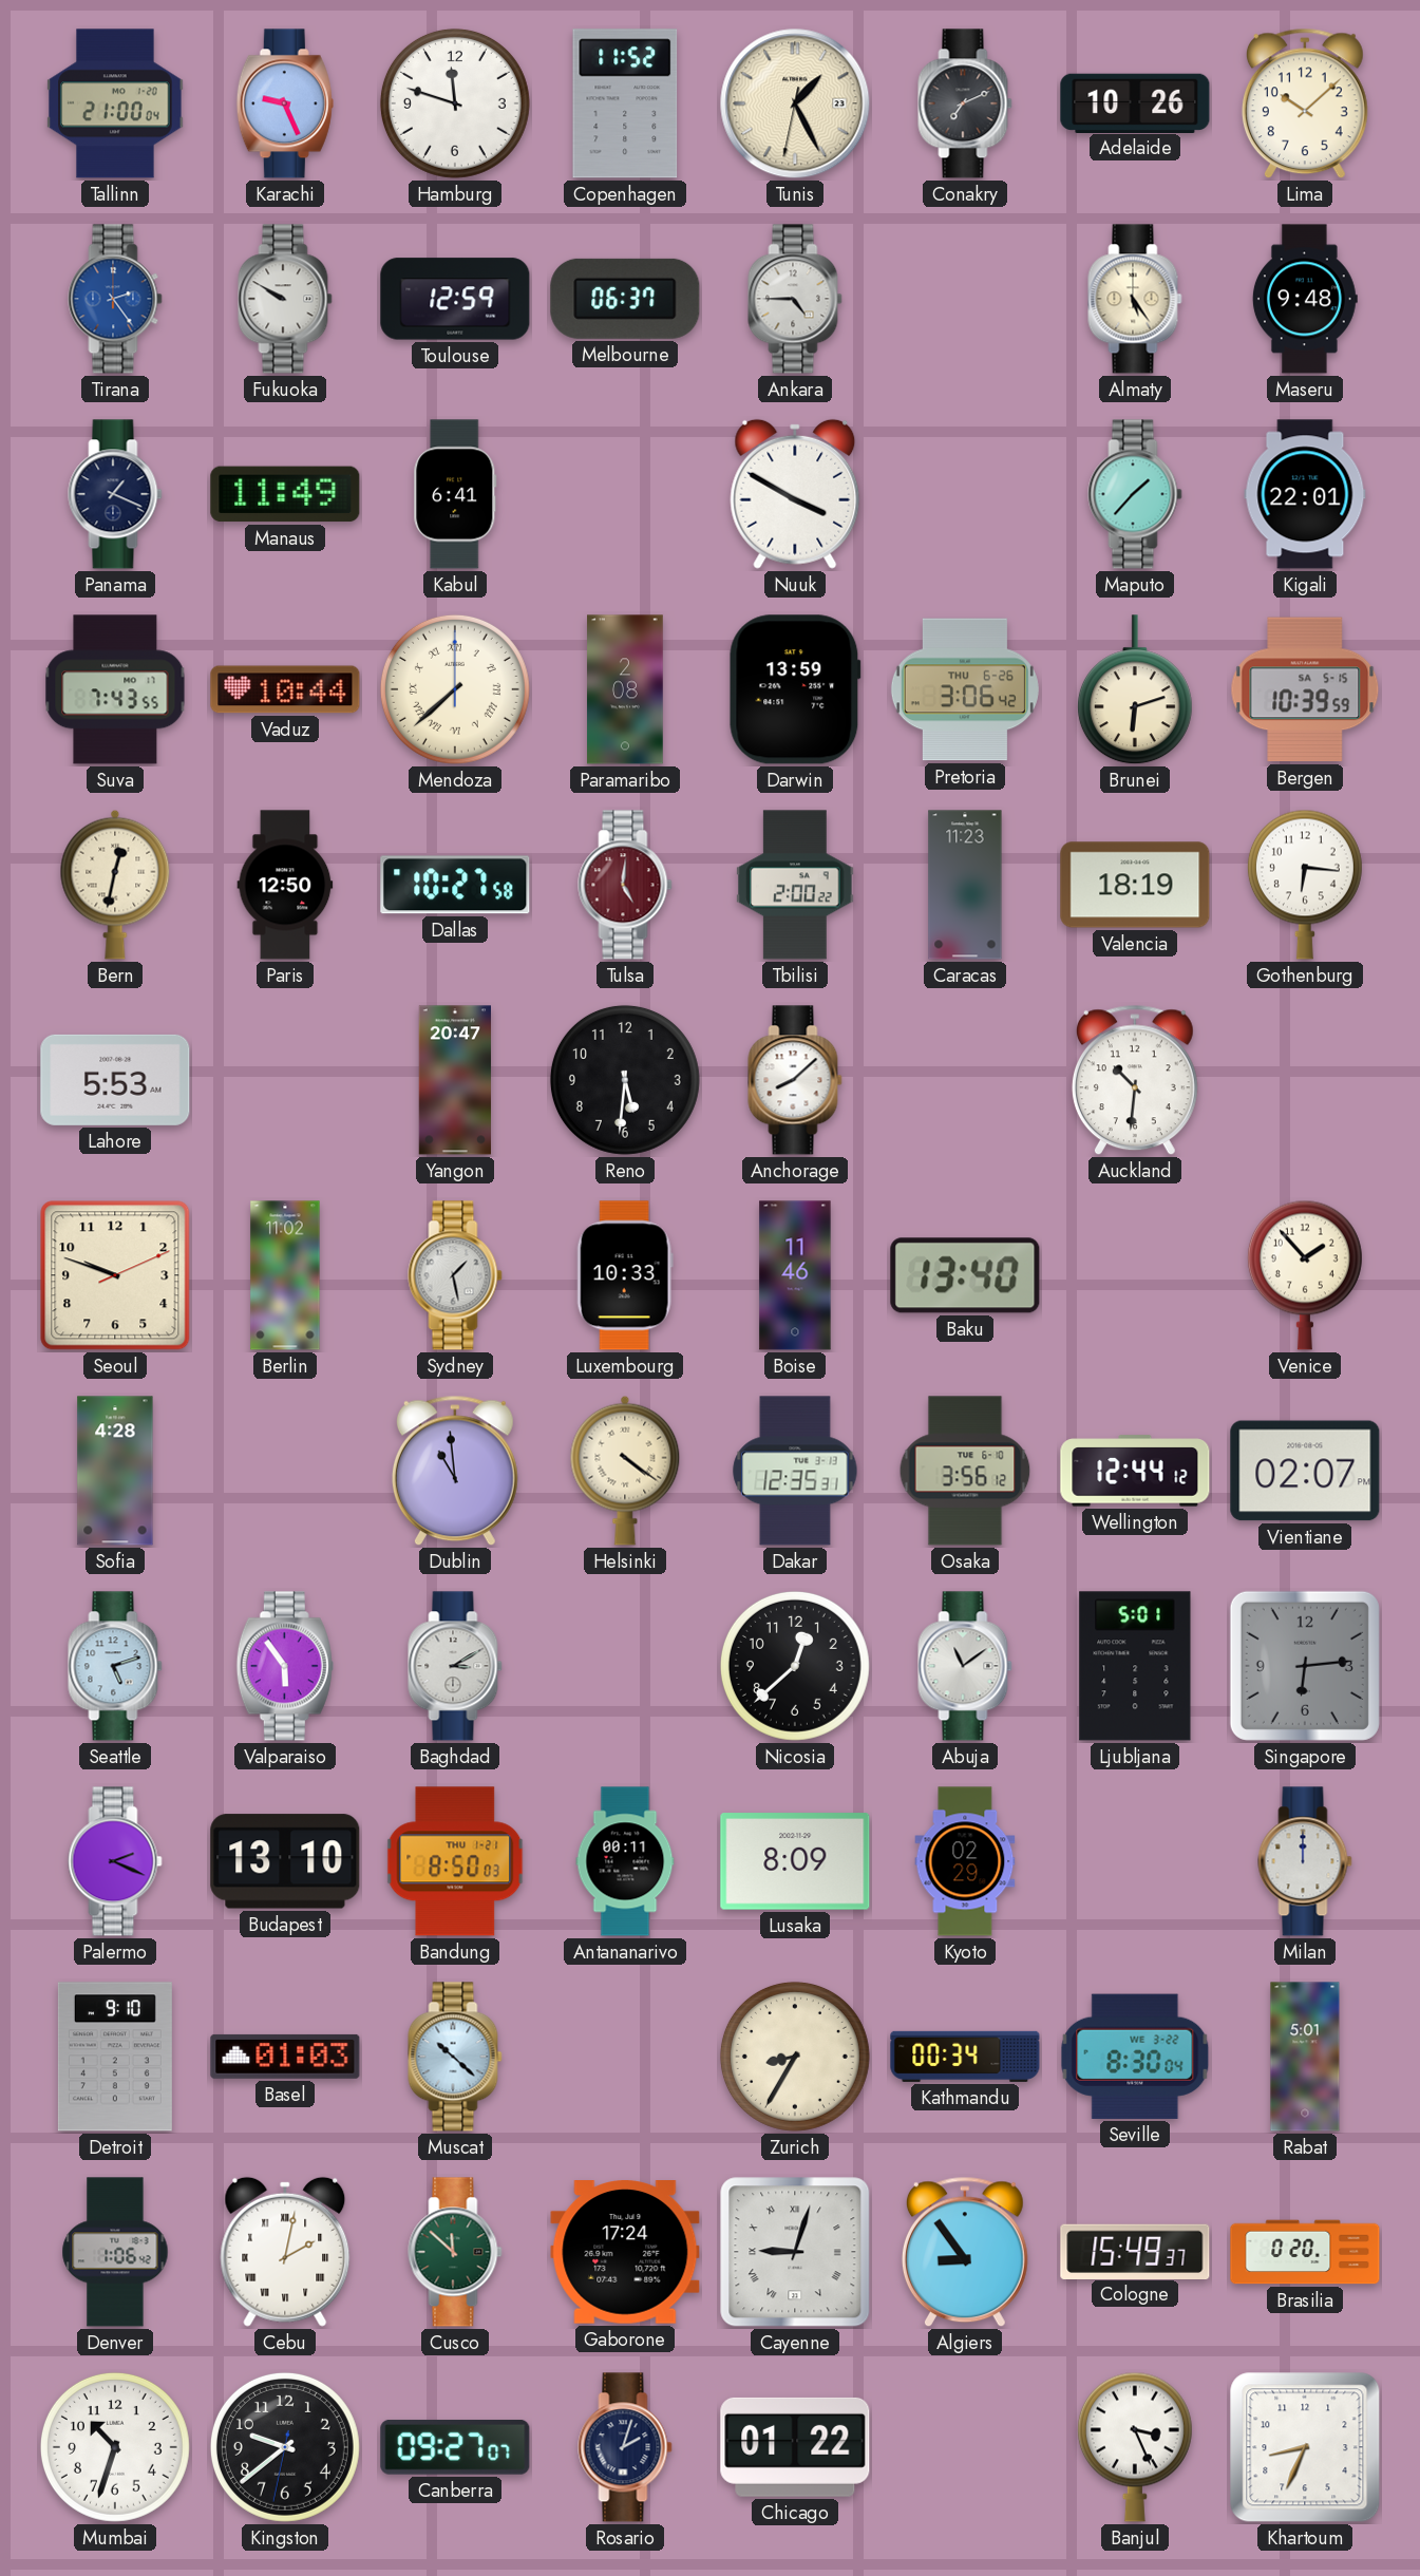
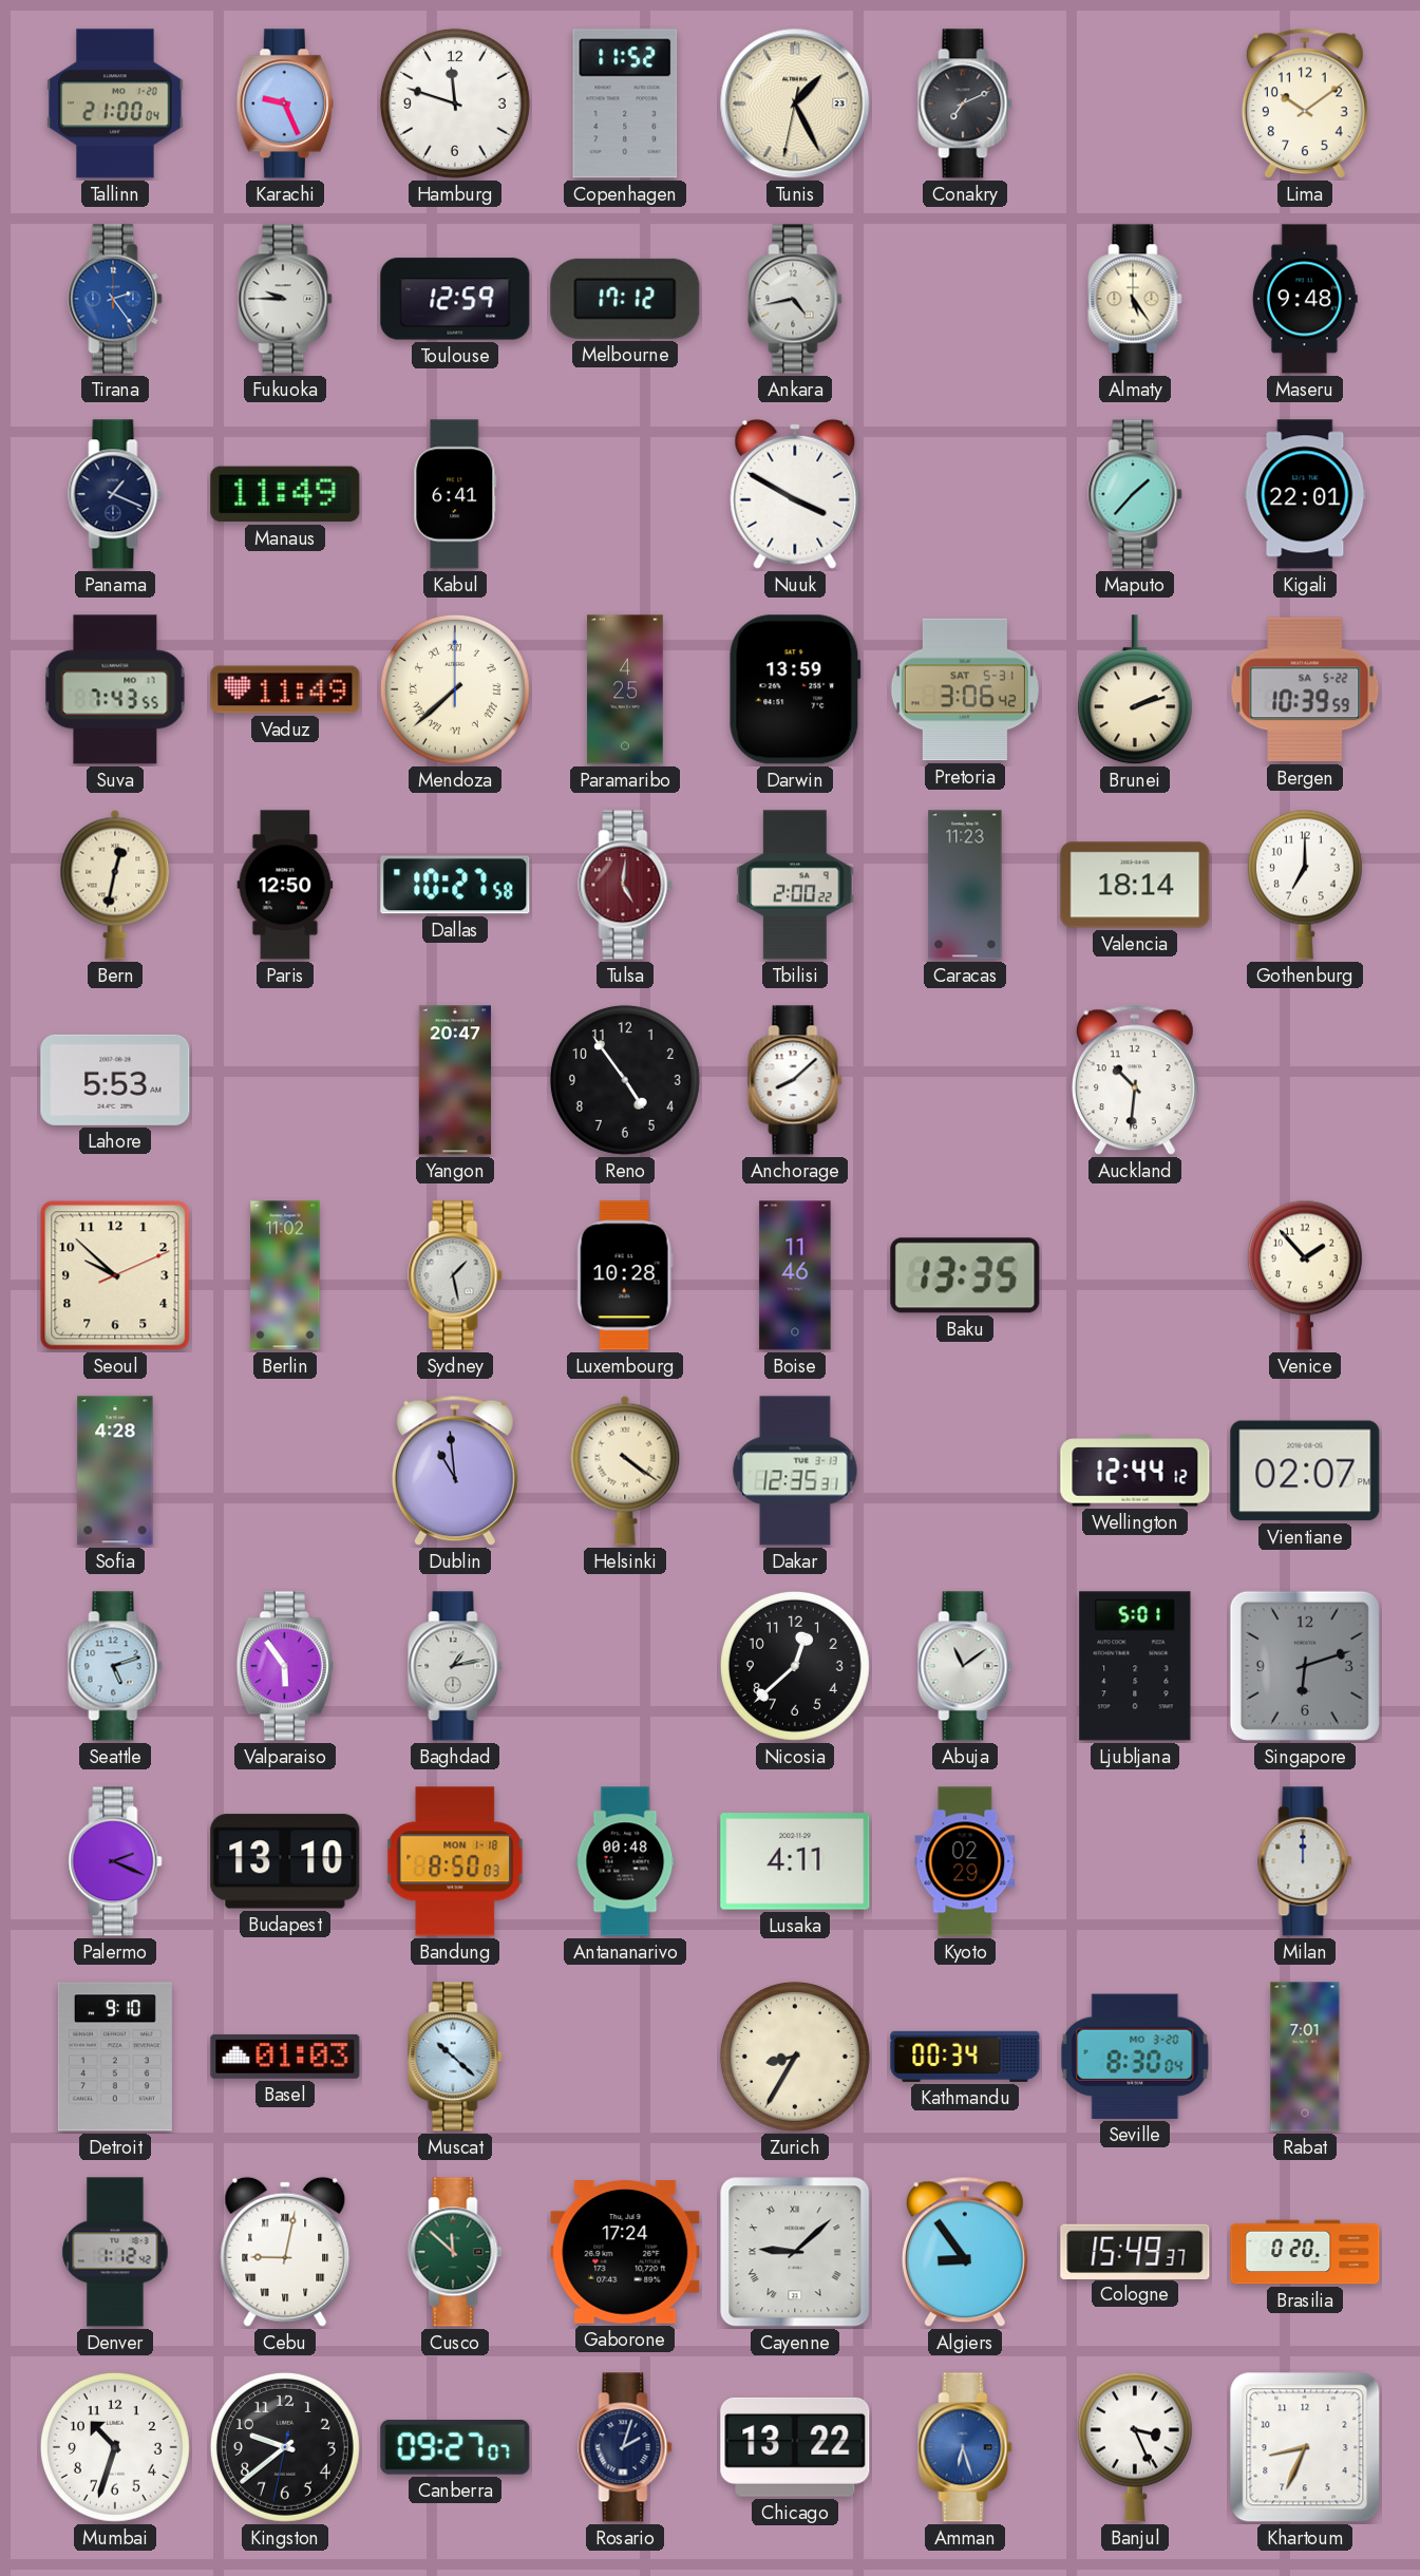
Adelaide: 10:26 -> none (1135, 102)
Lima: 10:08 -> 10:09 (1305, 103)
Fukuoka: 9:50 -> 9:45 (285, 299)
Melbourne: 06:37 -> 17:12 (625, 299)
Ankara: 4:45 -> 4:43 (795, 299)
Vaduz: 10:44 -> 11:49 (285, 689)
Paramaribo: 2:08 -> 4:25 (625, 689)
Pretoria date: THU 6-26 -> SAT 5-31 (965, 689)
Brunei: 6:12 -> 2:12 (1135, 690)
Bergen date: SA 5-15 -> SA 5-22 (1305, 689)
Valencia: 18:19 -> 18:14 (1135, 885)
Gothenburg: 6:16 -> 7:00 (1305, 885)
Reno: 5:31 -> 4:54 (625, 1080)
Seoul: 9:48 -> 9:52 (115, 1275)
Luxembourg: 10:33 -> 10:28 (625, 1275)
Baku: 13:40 -> 13:35 (965, 1275)
Osaka: 3:56 -> none (965, 1471)
Baghdad: 3:10 -> 1:13 (455, 1666)
Singapore: 6:14 -> 6:12 (1305, 1666)
Bandung date: THU 1-21 -> MON 1-18 (455, 1861)
Antananarivo: 00:11 -> 00:48 (625, 1861)
Lusaka: 8:09 -> 4:11 (795, 1861)
Seville date: WE 3-22 -> MO 3-20 (1135, 2057)
Rabat: 5:01 -> 7:01 (1305, 2057)
Denver: 1:06 -> 1:12 (115, 2252)
Cebu: 2:02 -> 9:02 (285, 2252)
Cayenne: 9:03 -> 9:08 (795, 2252)
Chicago: 01:22 -> 13:22 (795, 2447)
Amman: none -> 6:27 (965, 2447)
